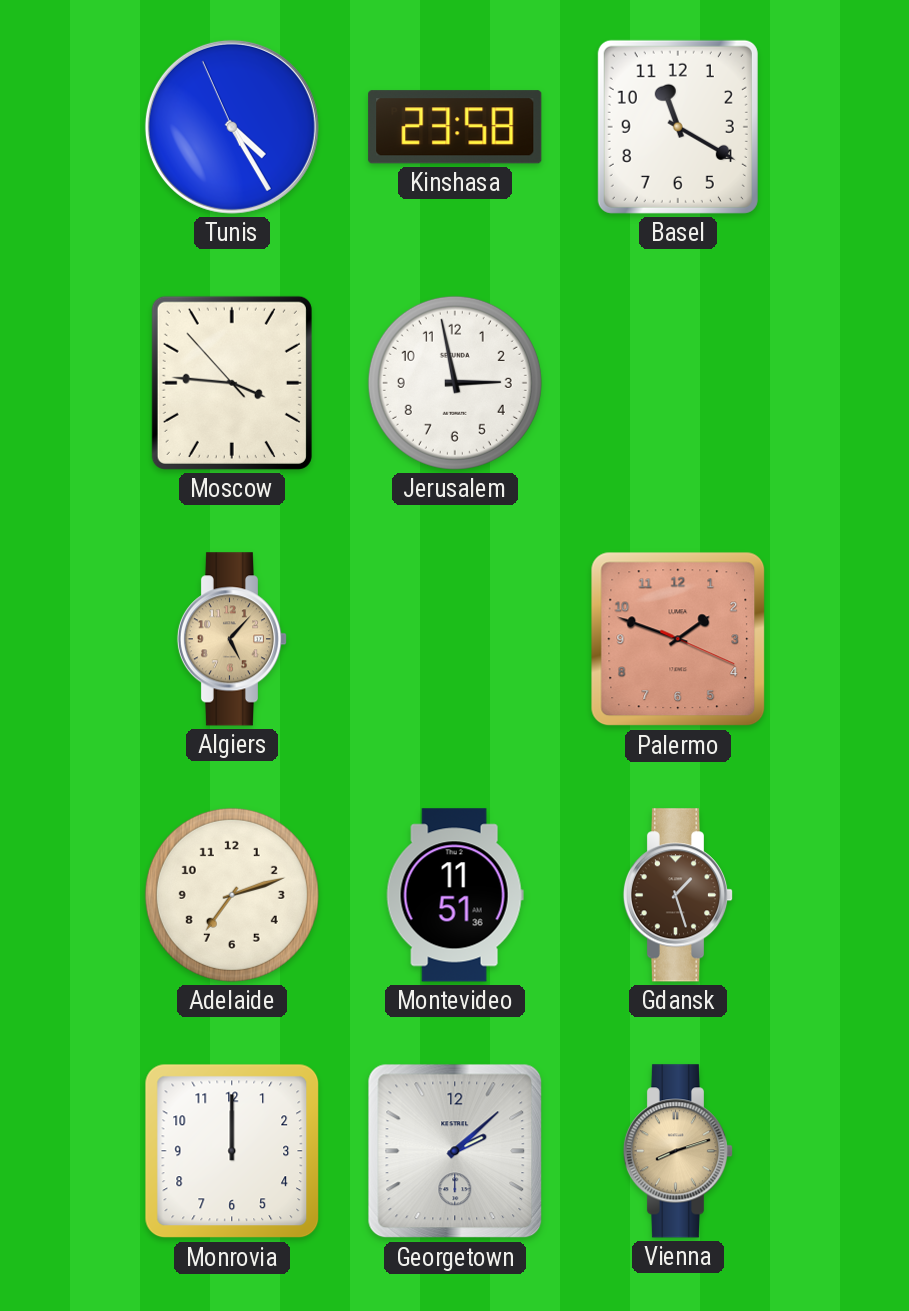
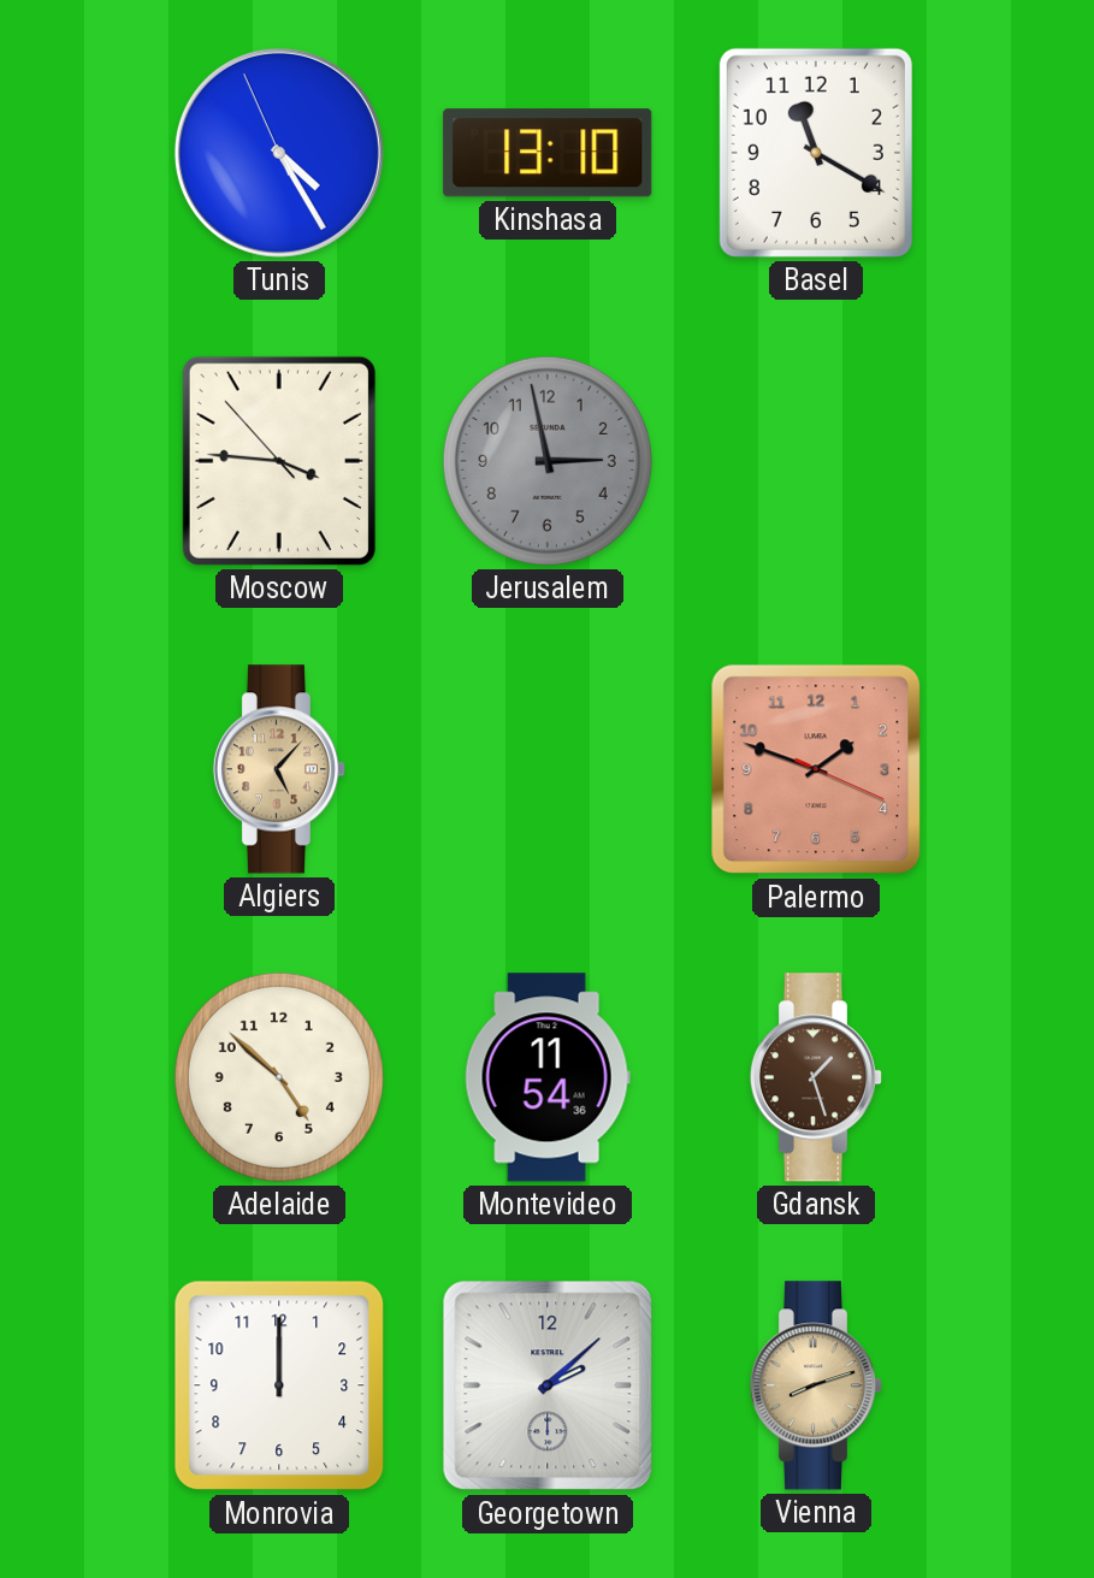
Kinshasa: 23:58 -> 13:10 (548, 153)
Jerusalem dial: white -> grey (548, 461)
Adelaide: 7:12 -> 4:52 (279, 1077)
Montevideo: 11:51 -> 11:54 (548, 1077)
